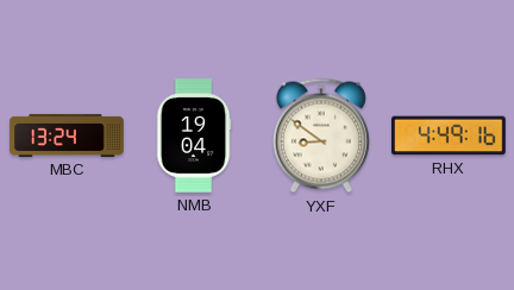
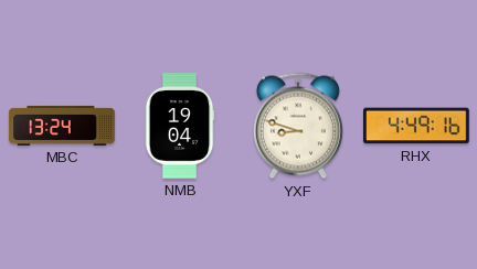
YXF: 8:51 -> 8:48 (298, 126)
